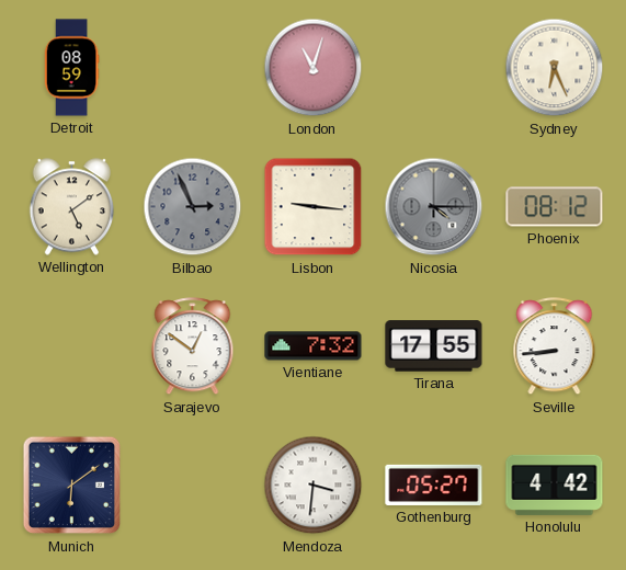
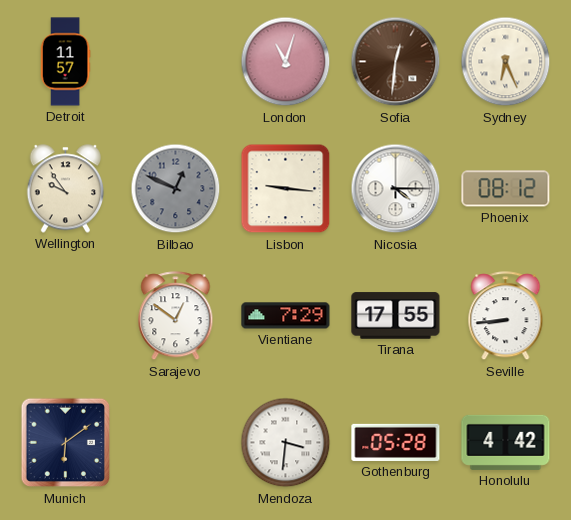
Detroit: 08:59 -> 11:57 (65, 62)
Sofia: none -> 12:31 (396, 62)
Wellington: 5:09 -> 9:54 (66, 189)
Bilbao: 2:56 -> 12:49 (176, 189)
Nicosia dial: grey -> white (396, 189)
Vientiane: 7:32 -> 7:29 (286, 316)
Gothenburg: 05:27 -> 05:28 (396, 442)
